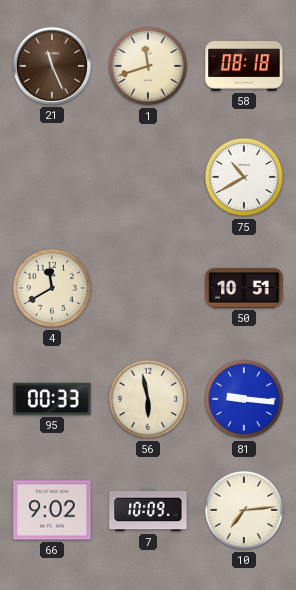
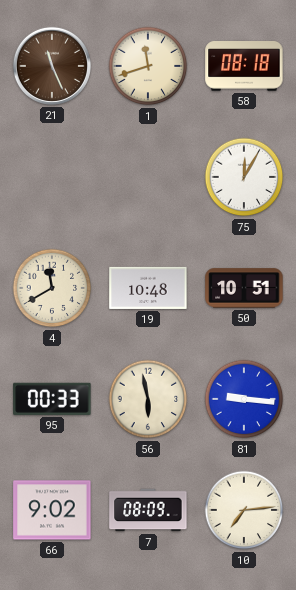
75: 10:40 -> 12:05 (244, 177)
19: none -> 10:48 (148, 288)
7: 10:09 -> 08:09 (148, 510)
